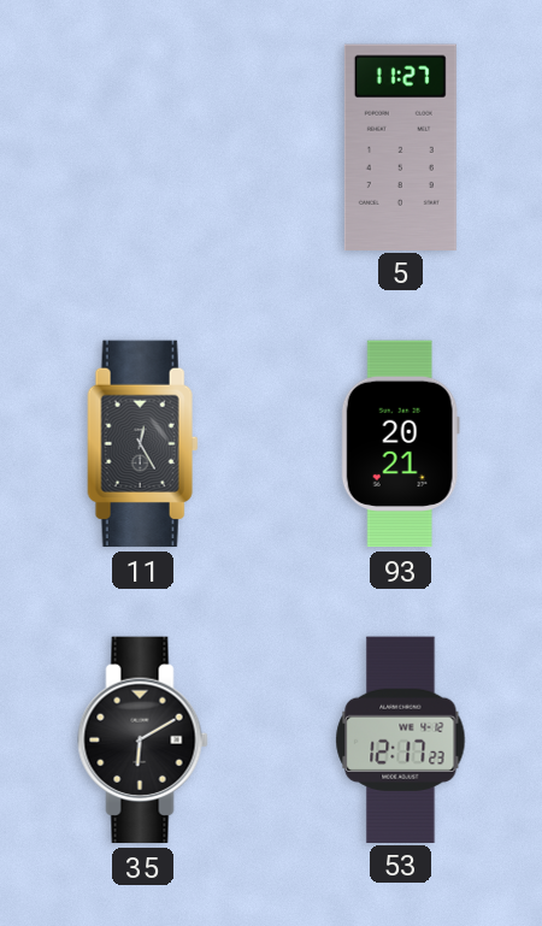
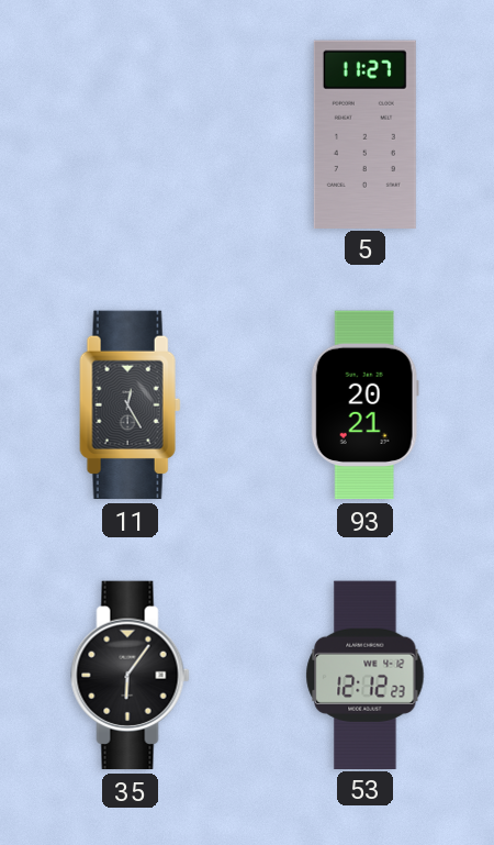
35: 6:10 -> 6:06 (131, 676)
53: 12:17 -> 12:12 (366, 675)
